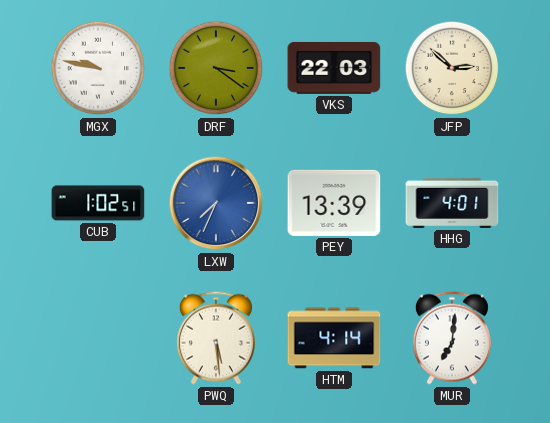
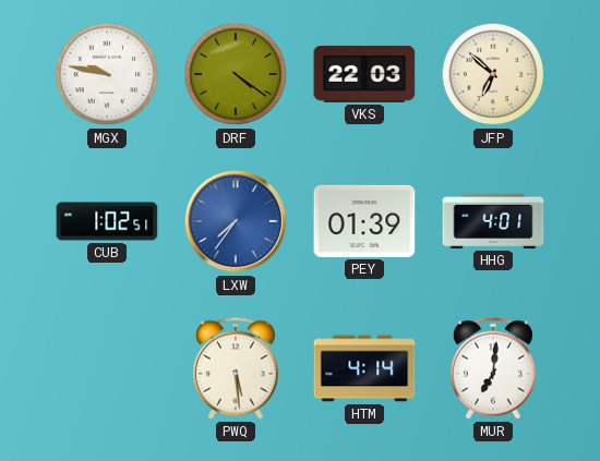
DRF: 3:21 -> 4:21 (236, 74)
JFP: 2:52 -> 6:52 (493, 74)
LXW: 7:34 -> 7:36 (236, 221)
PEY: 13:39 -> 01:39 (364, 221)
